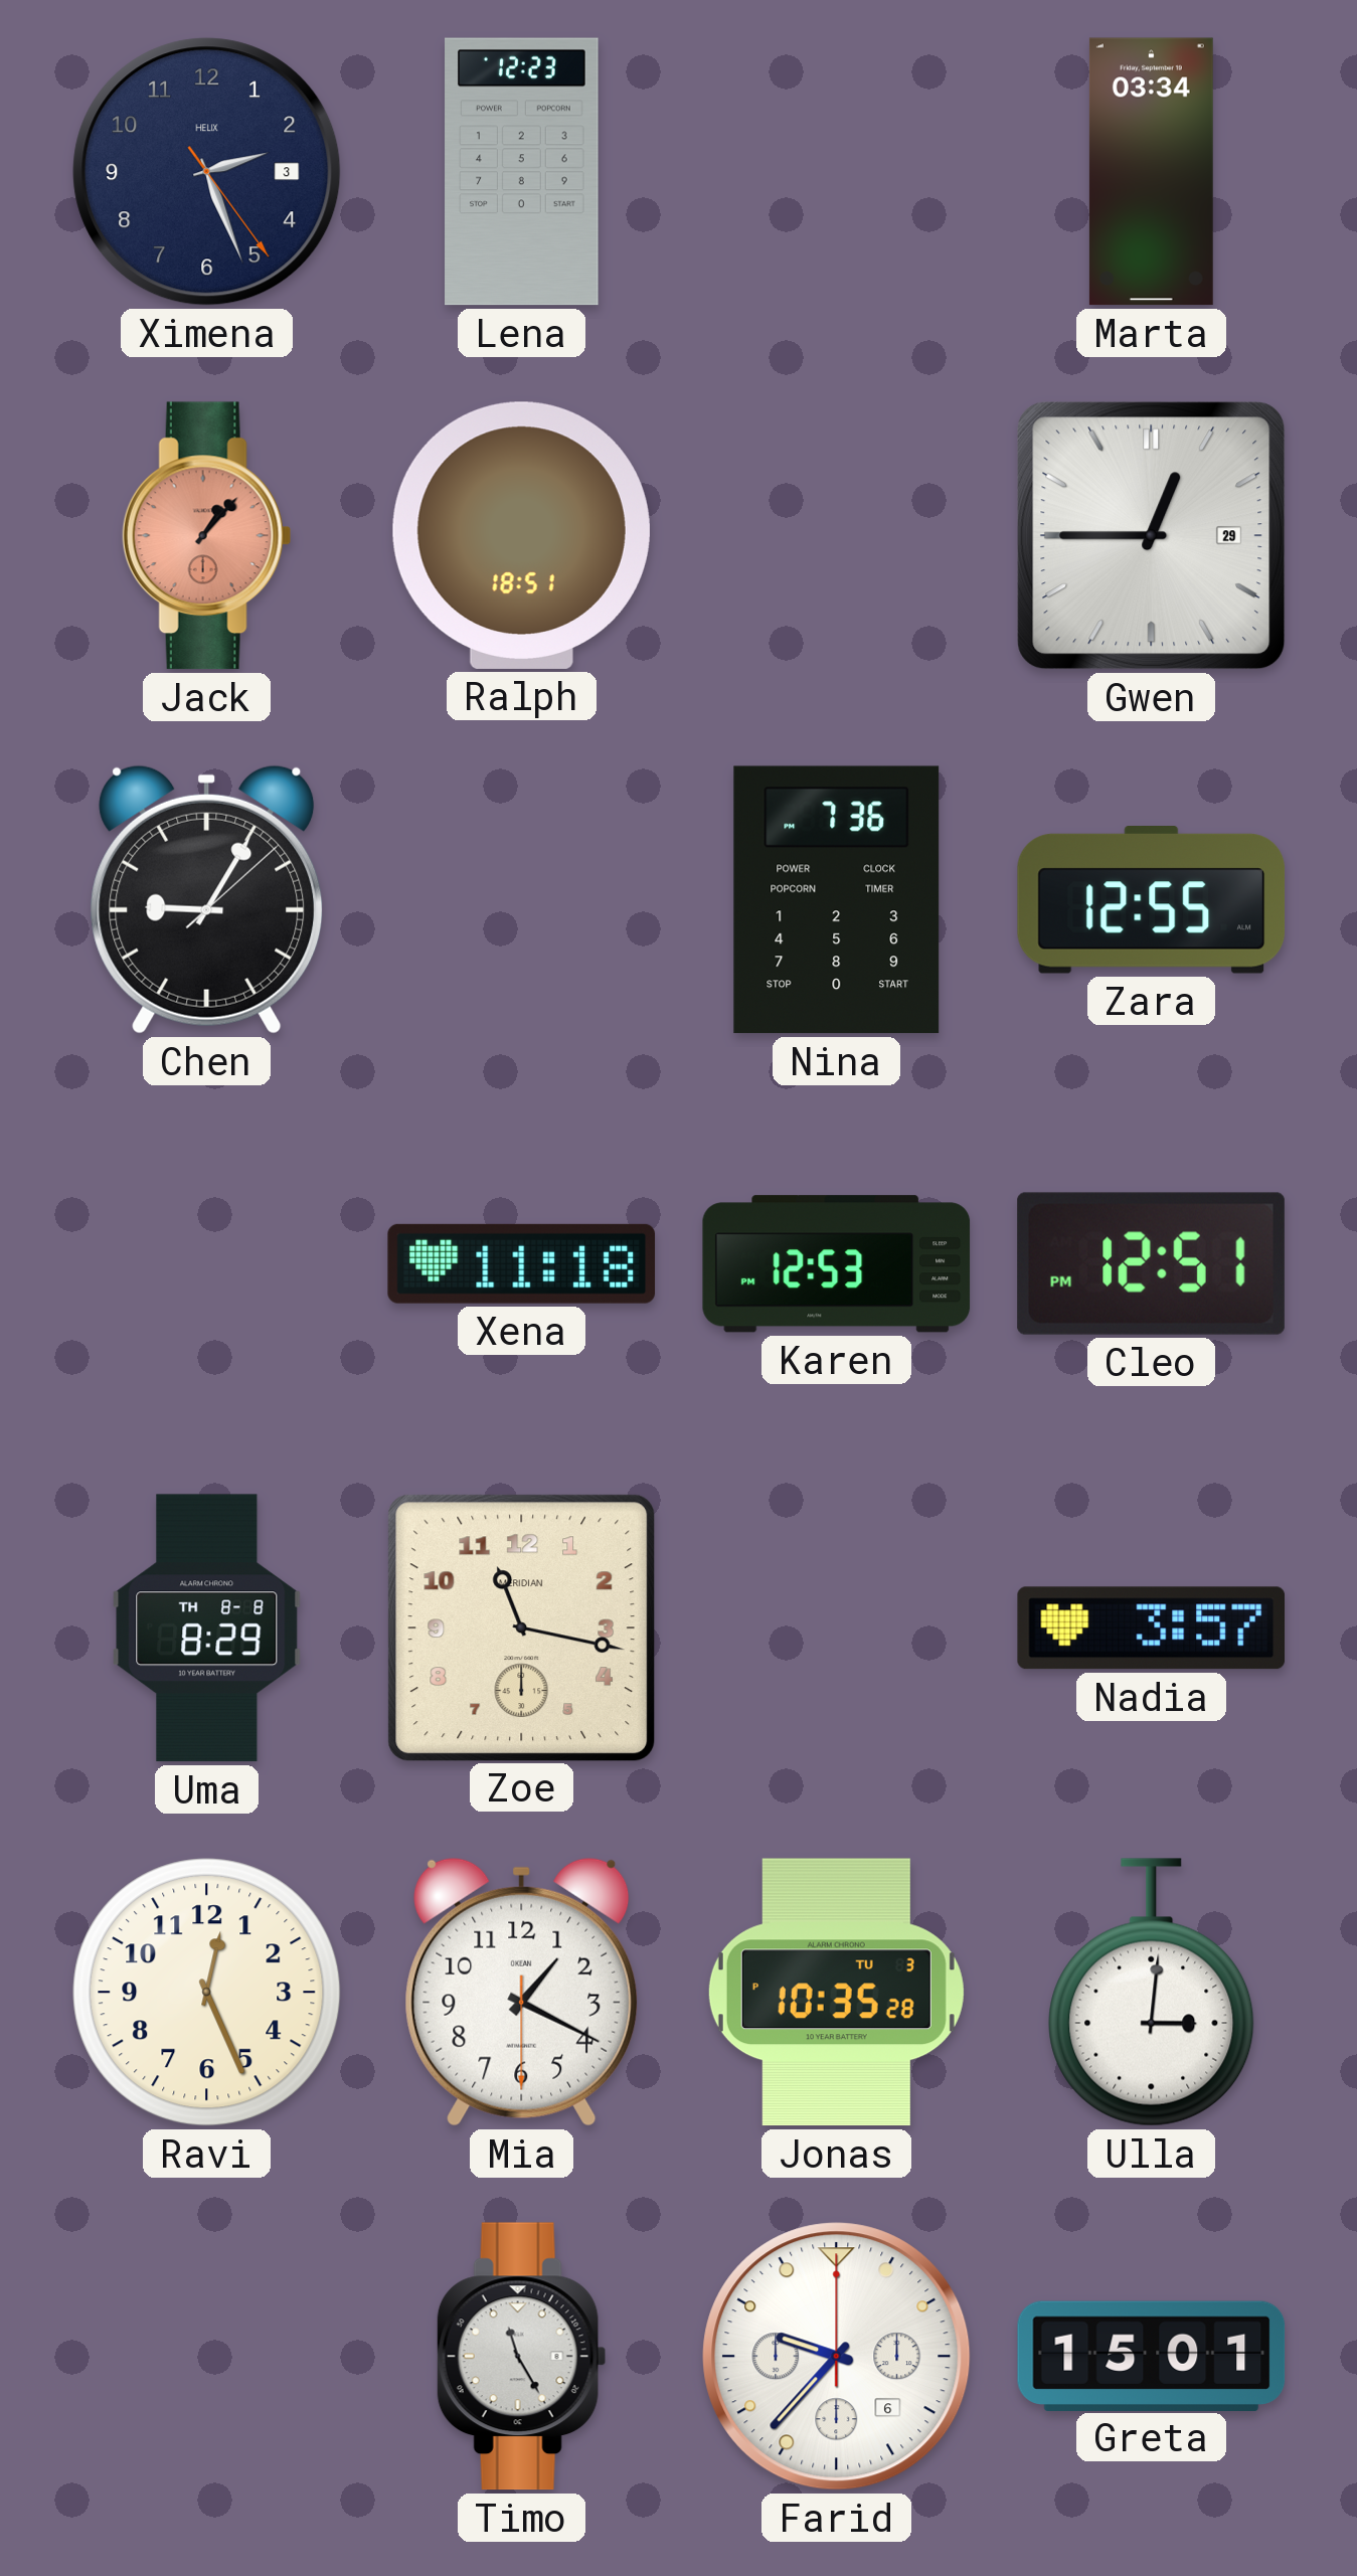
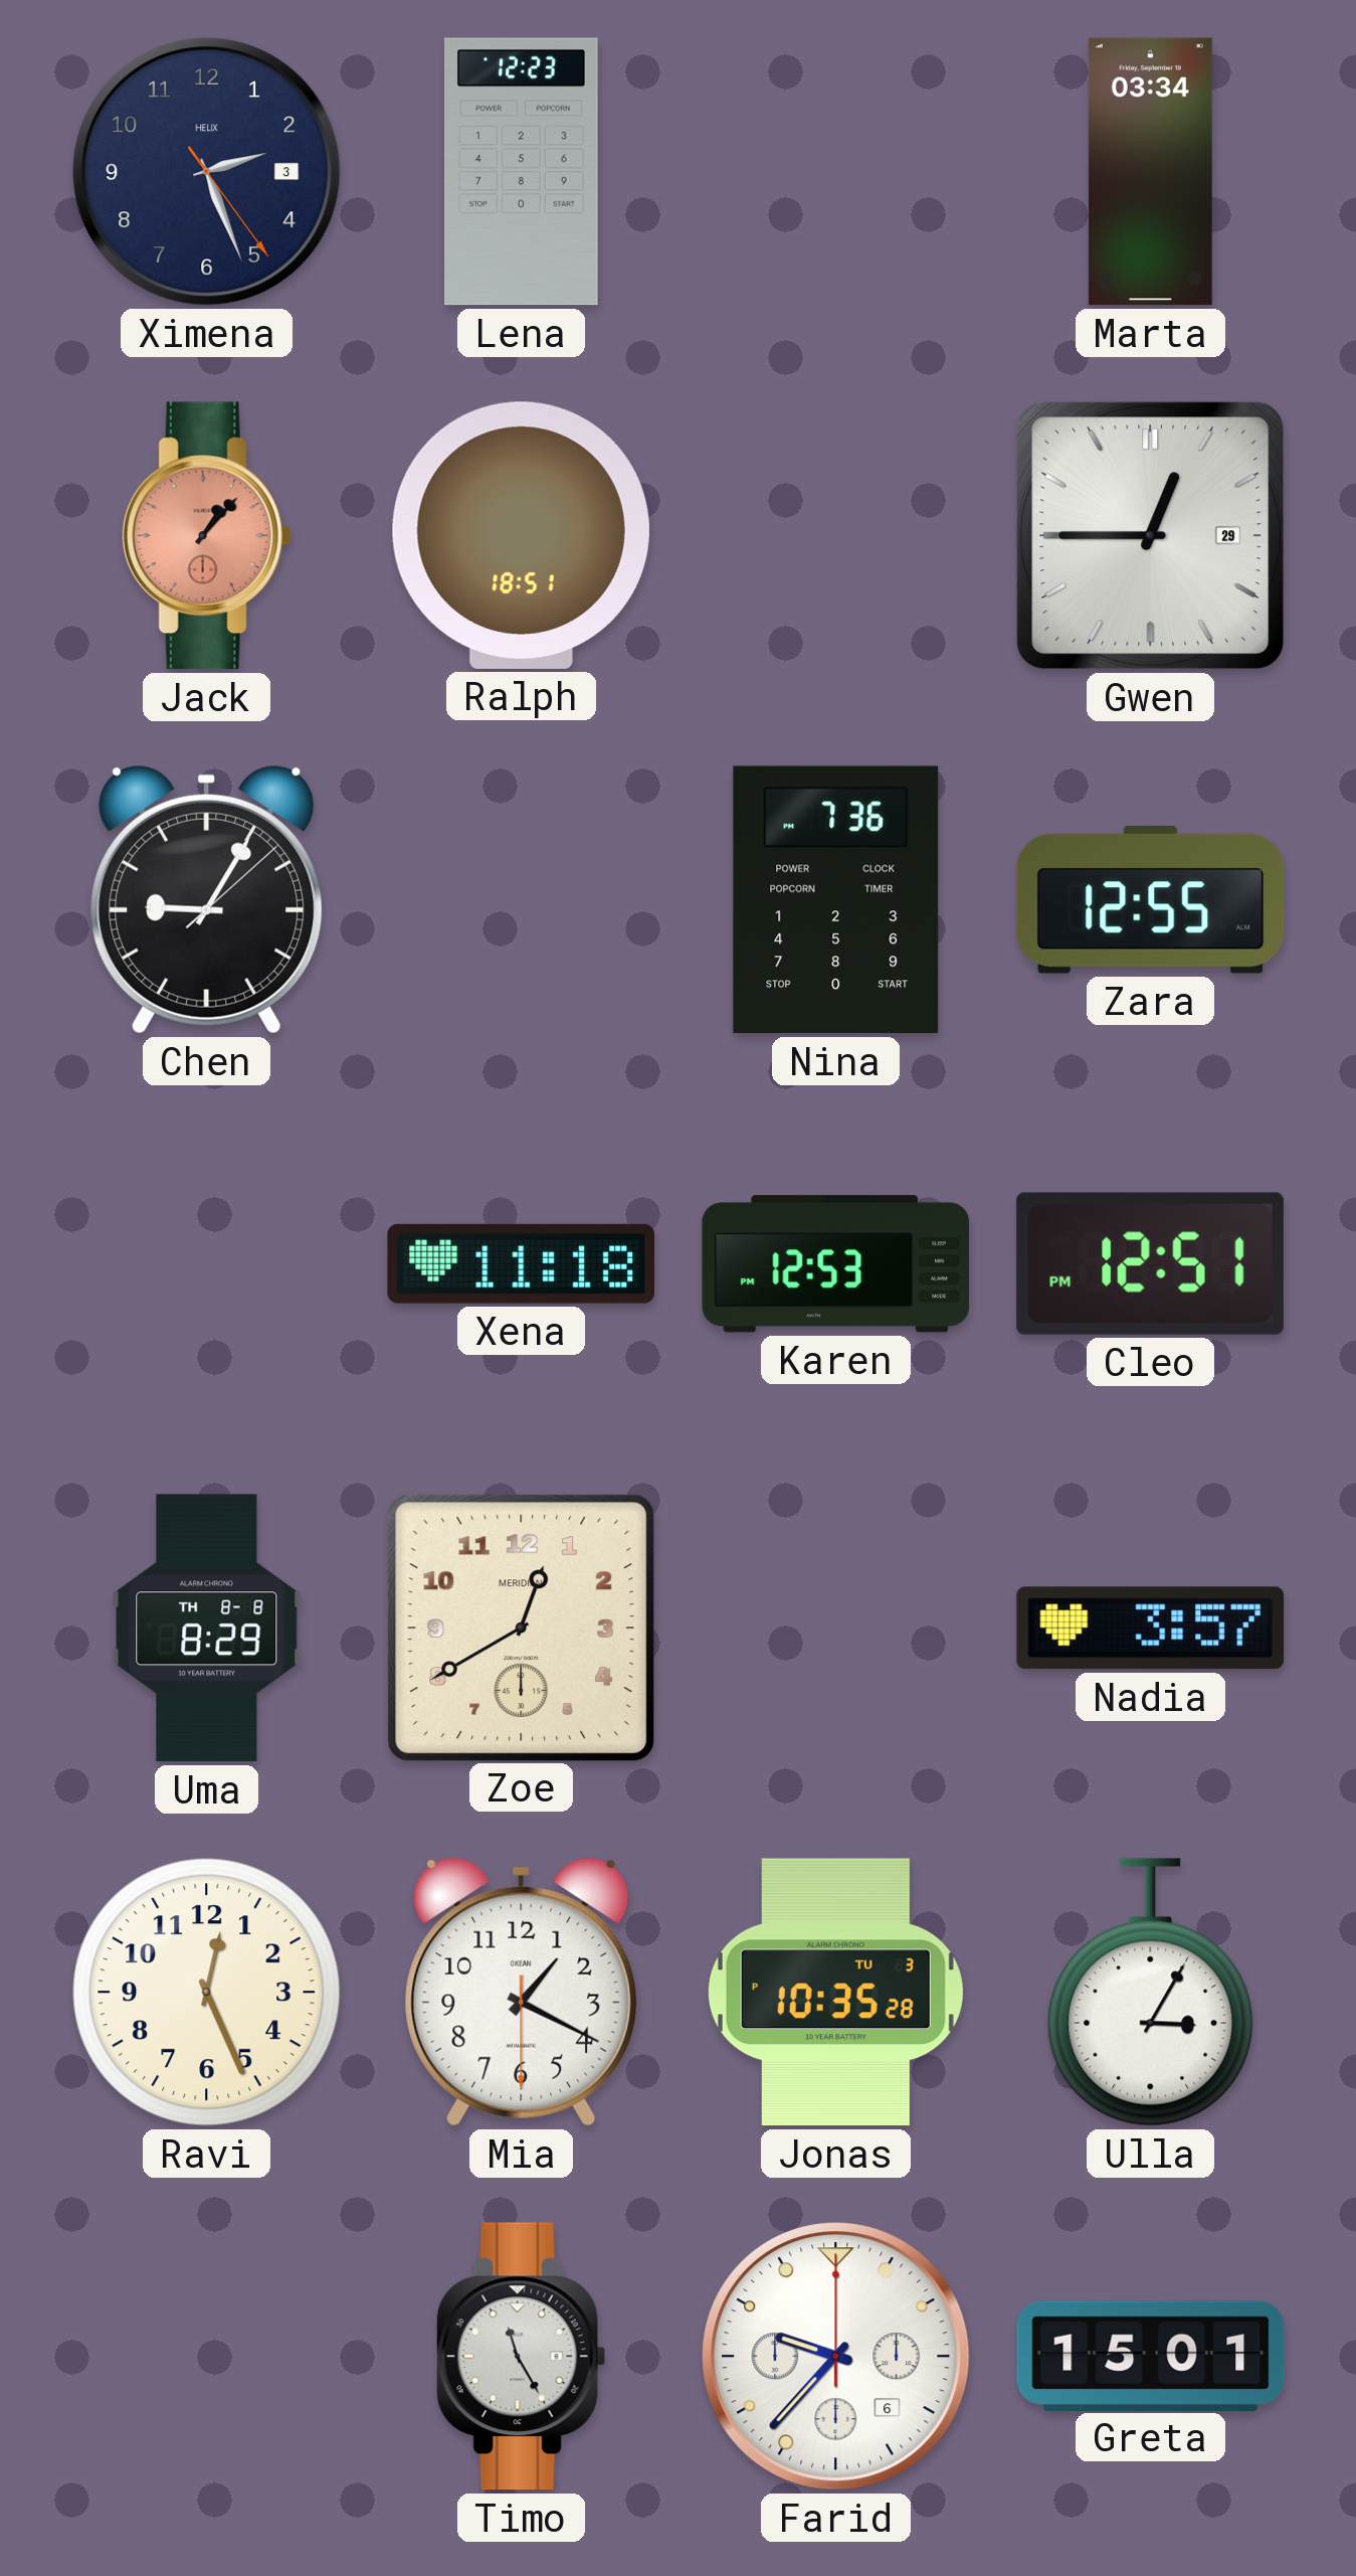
Zoe: 11:17 -> 12:40 (521, 1627)
Ulla: 3:01 -> 3:05 (1151, 1993)
